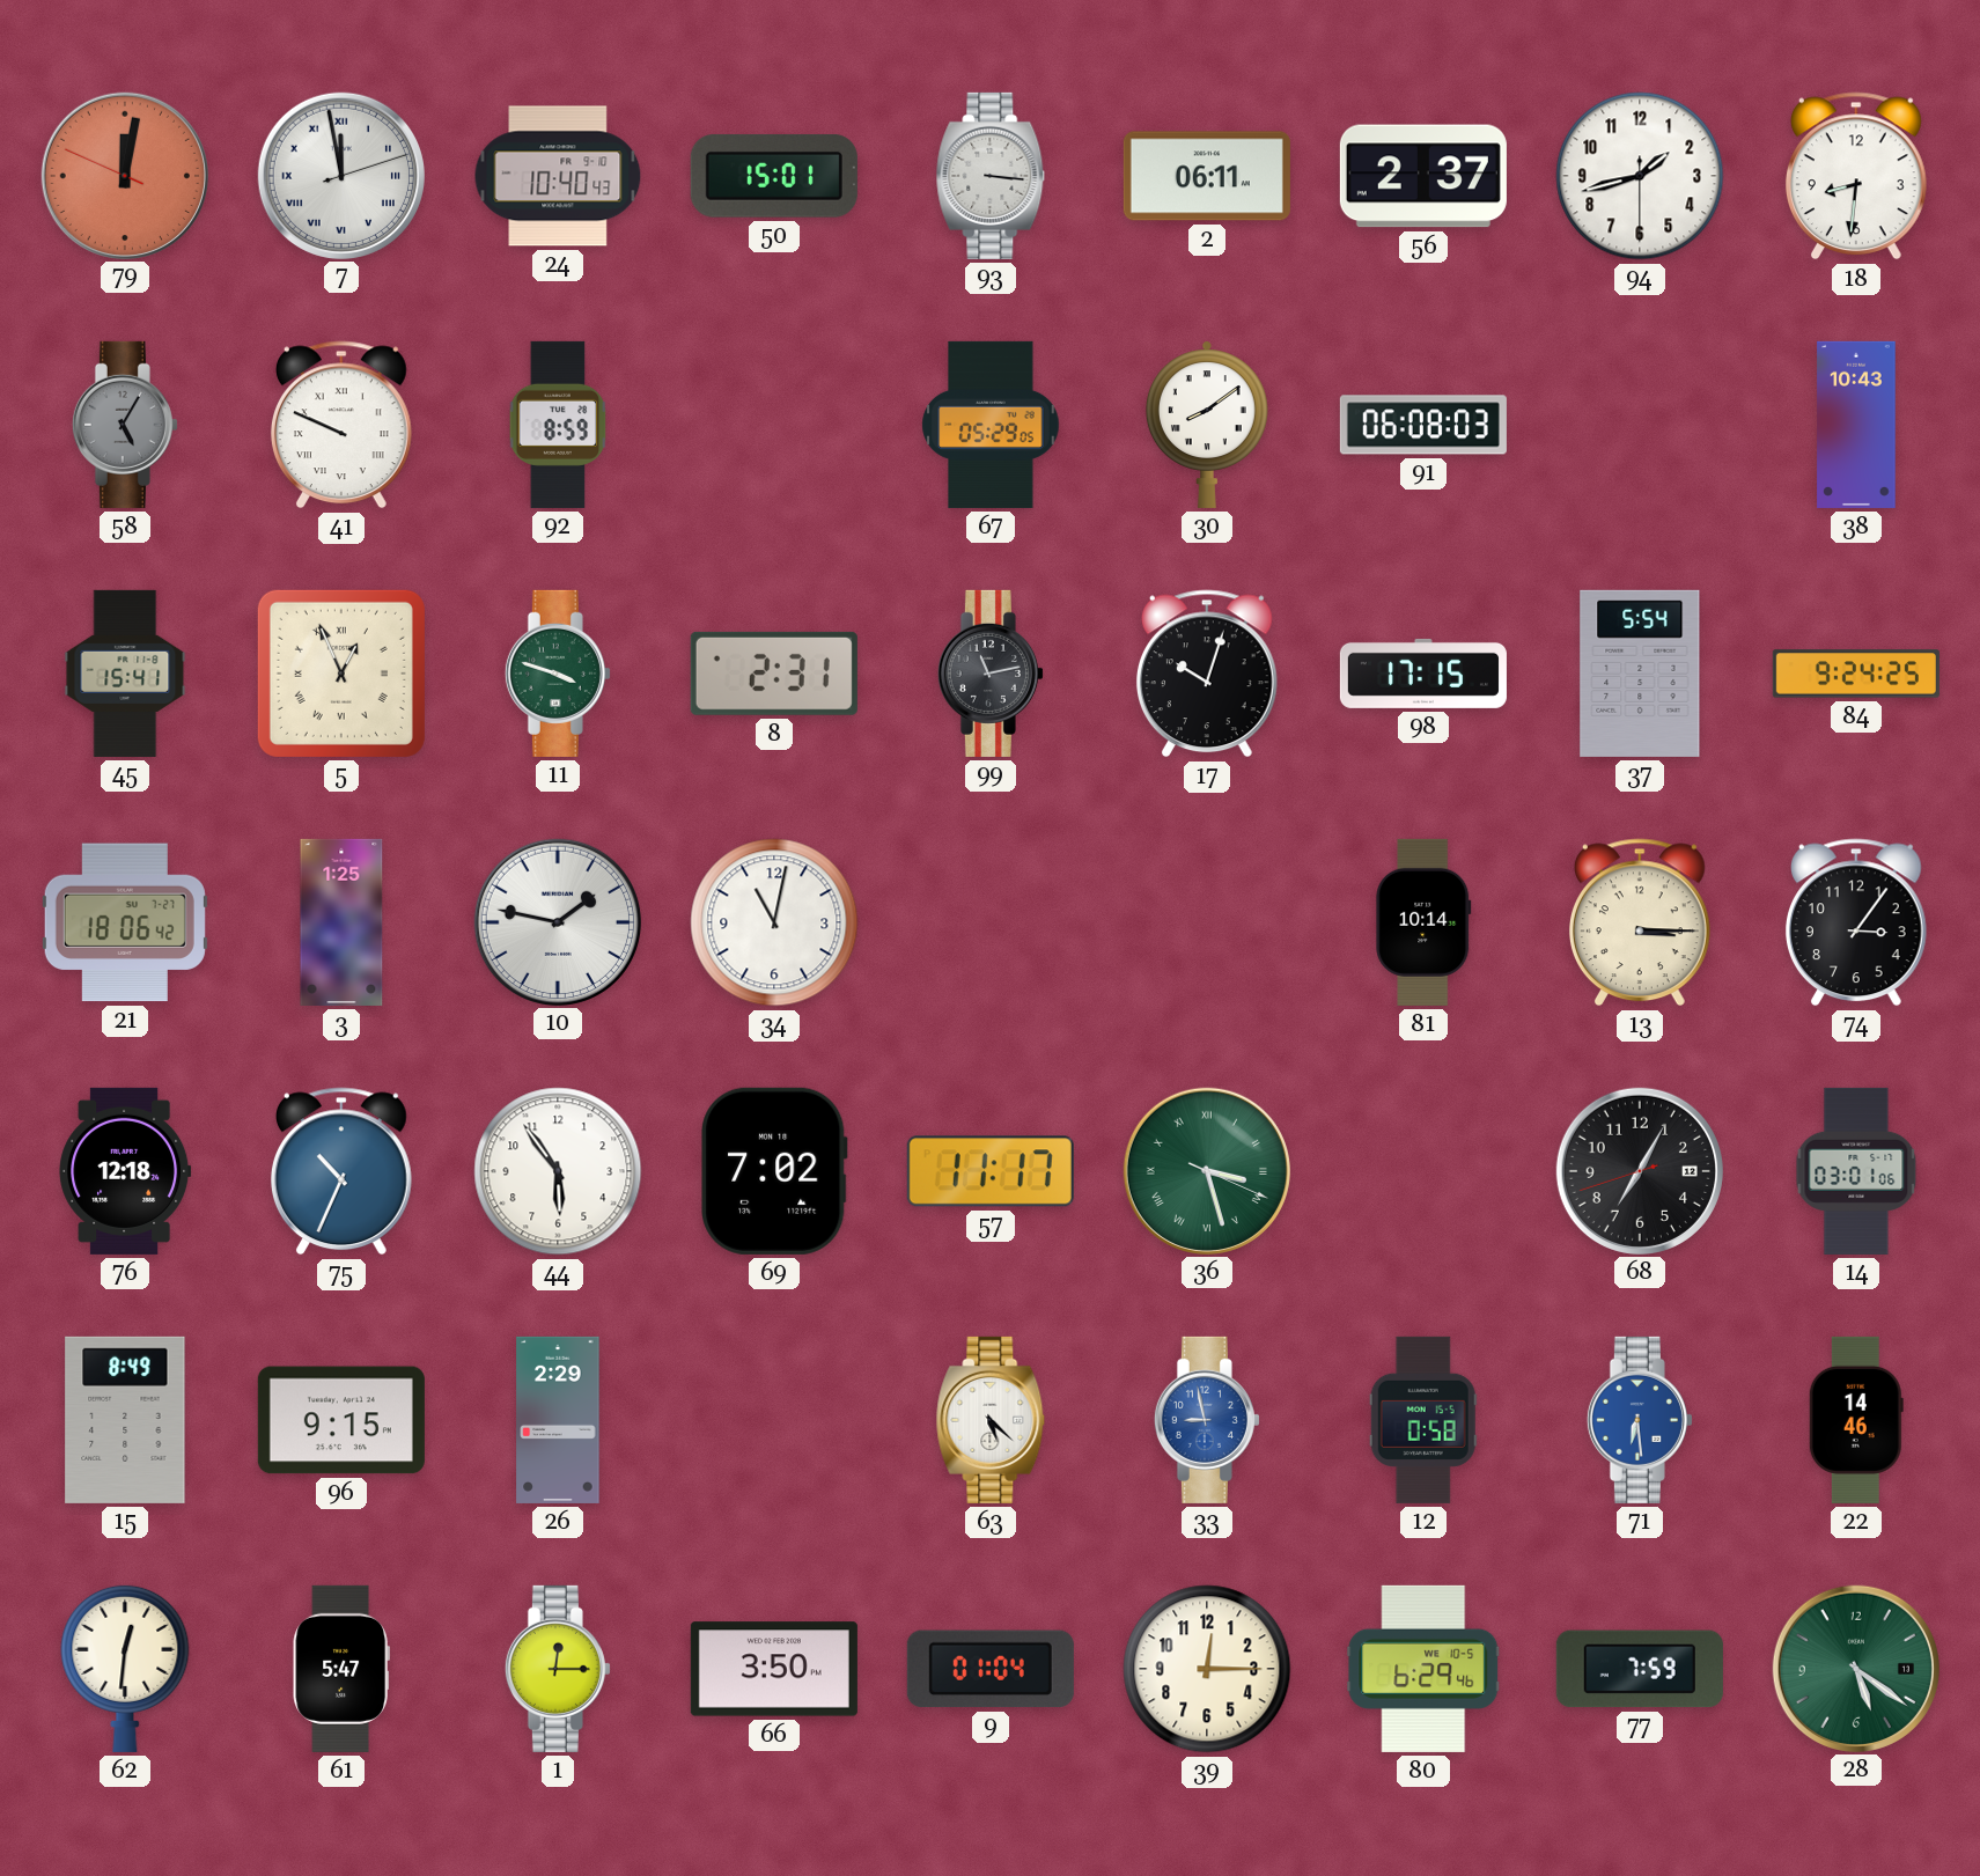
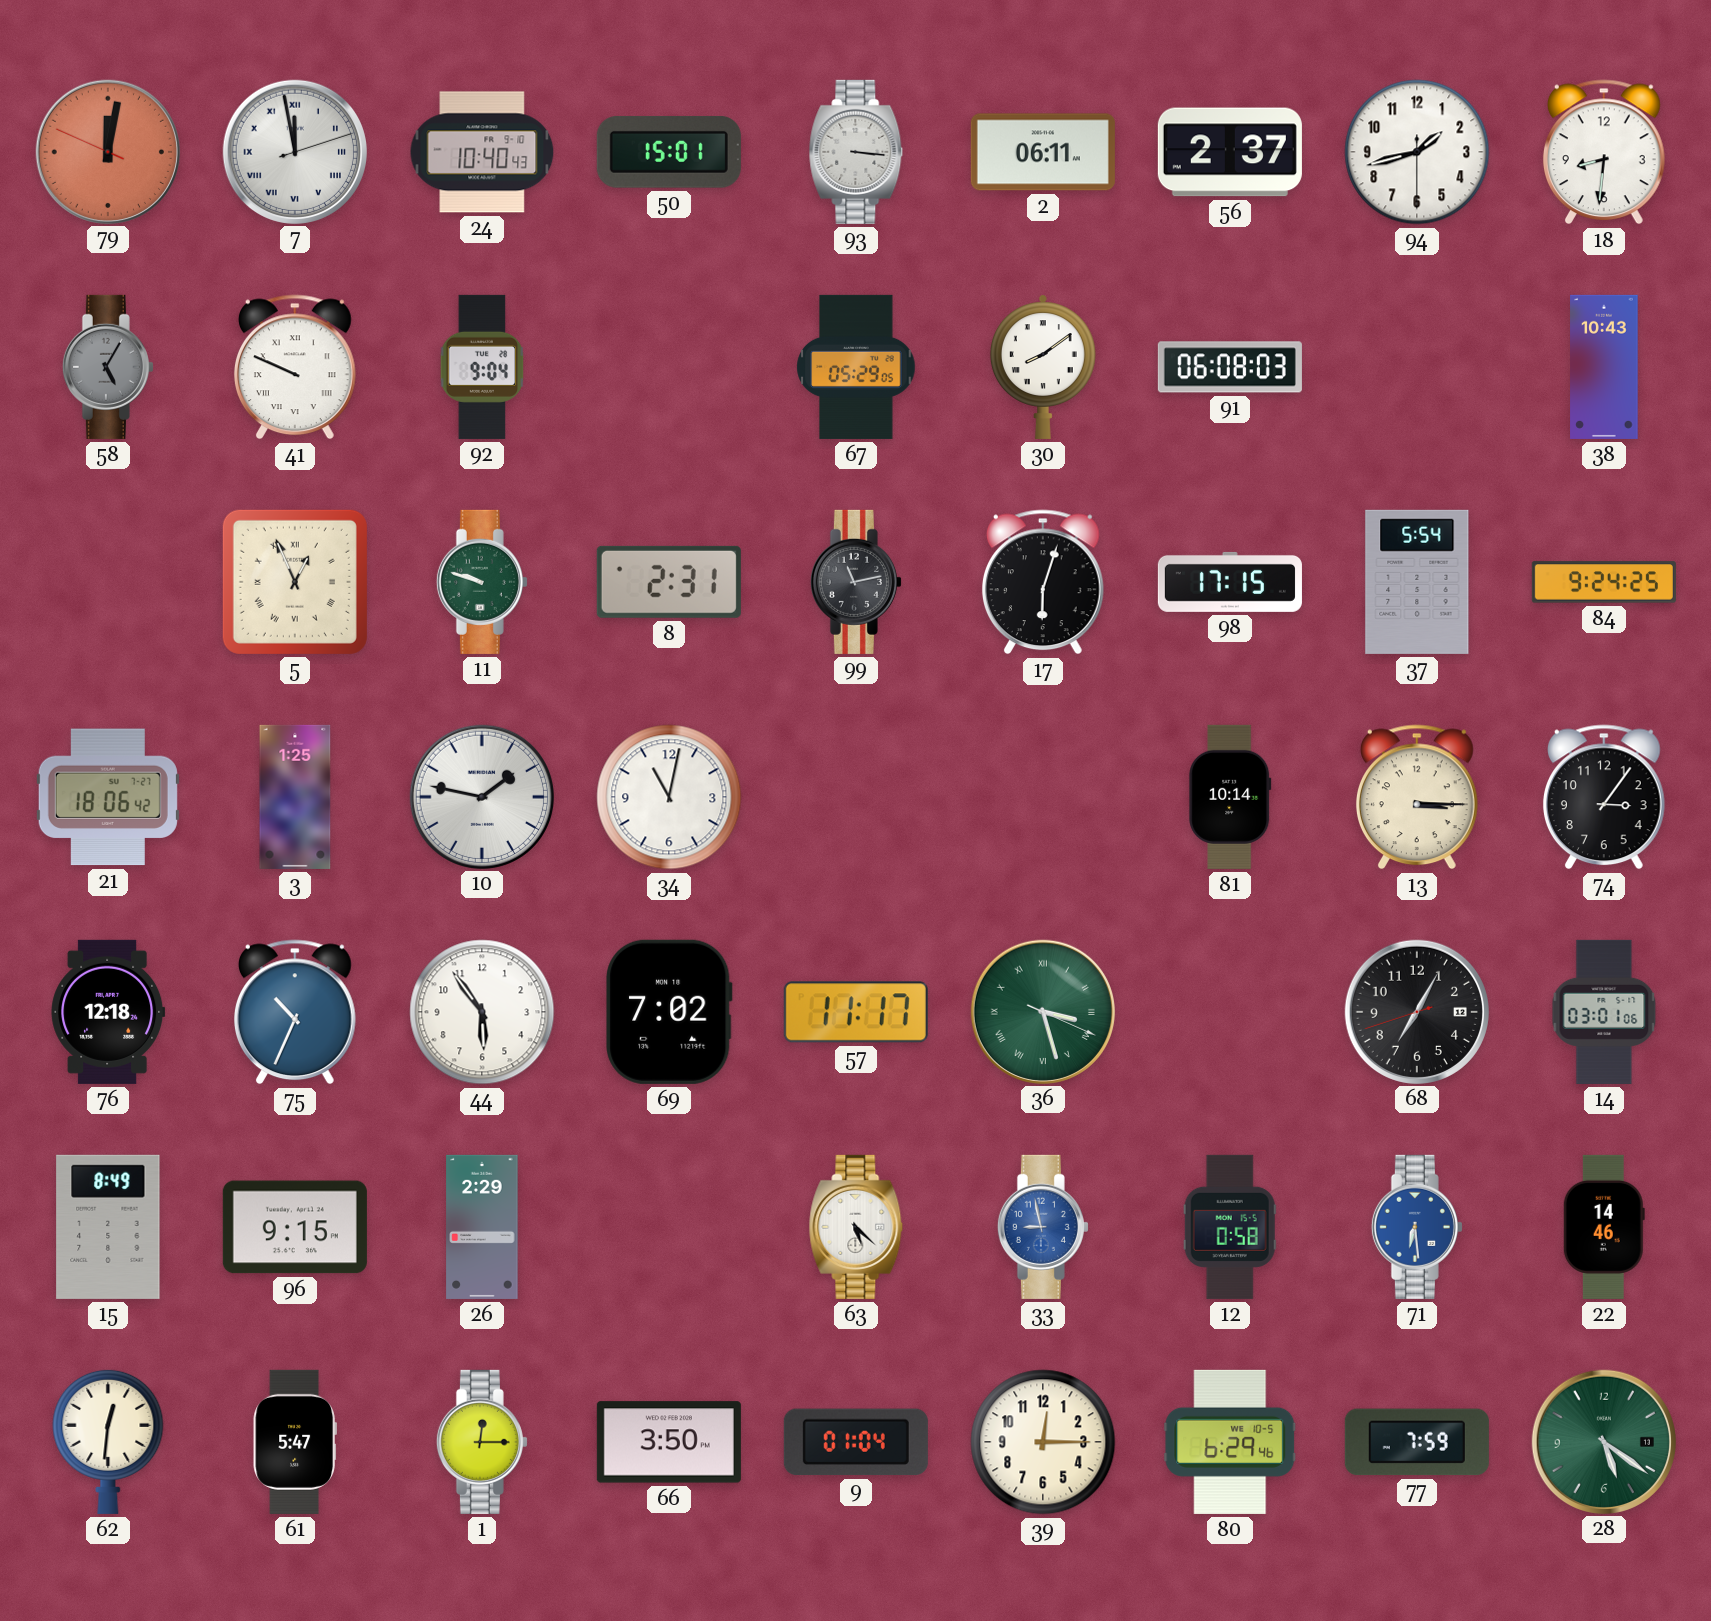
92: 8:59 -> 9:04 (482, 367)
45: 15:41 -> none (125, 674)
11: 3:48 -> 9:48 (482, 582)
17: 10:03 -> 6:03 (1043, 582)
